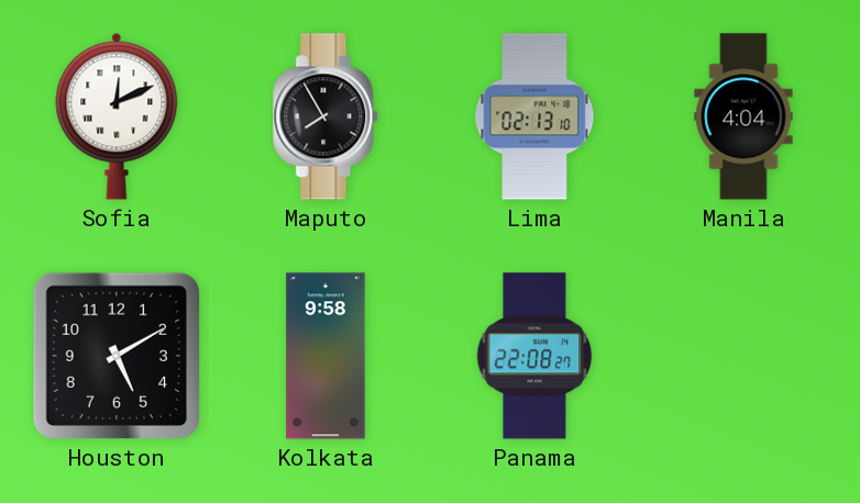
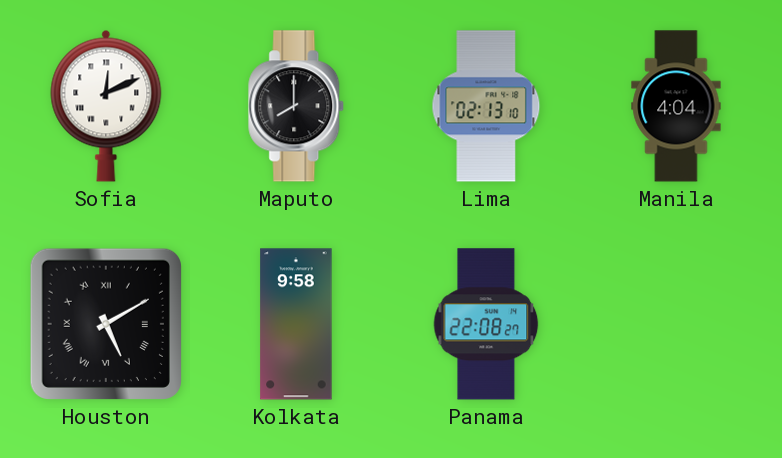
Maputo: 7:55 -> 8:00 (297, 106)
Houston numerals: Arabic -> Roman (106, 324)
